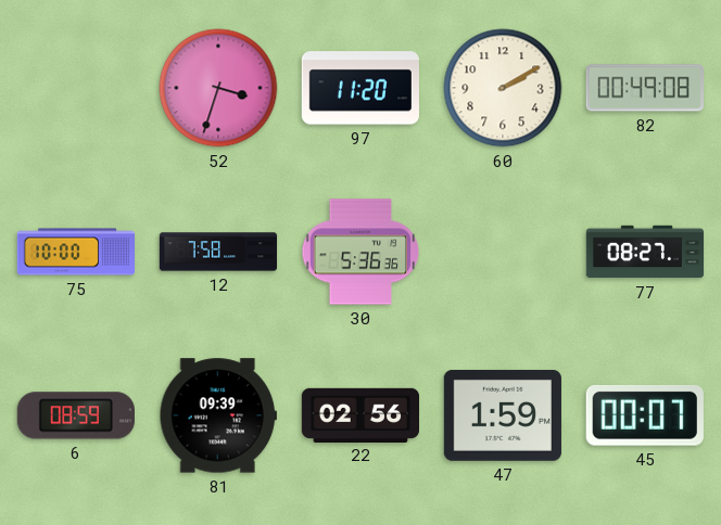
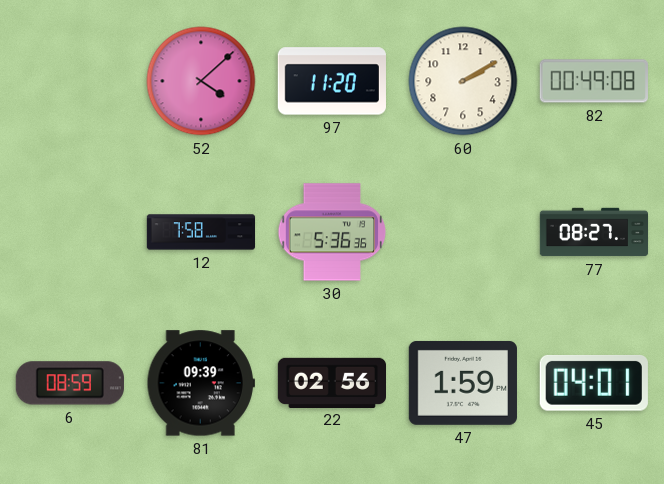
52: 3:33 -> 4:08 (201, 81)
75: 10:00 -> none (76, 252)
45: 00:07 -> 04:01 (594, 383)
